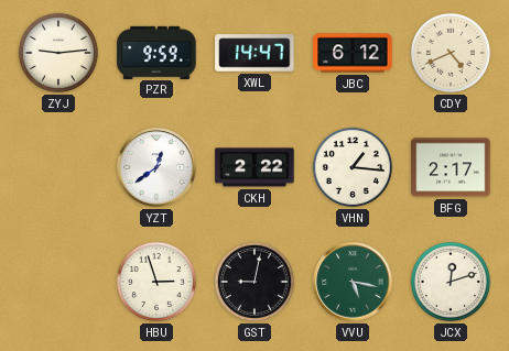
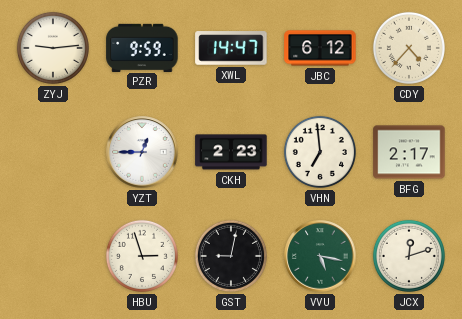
CDY: 4:41 -> 4:37 (409, 48)
YZT: 12:39 -> 12:45 (142, 152)
CKH: 2:22 -> 2:23 (231, 152)
VHN: 1:16 -> 6:59 (320, 152)
